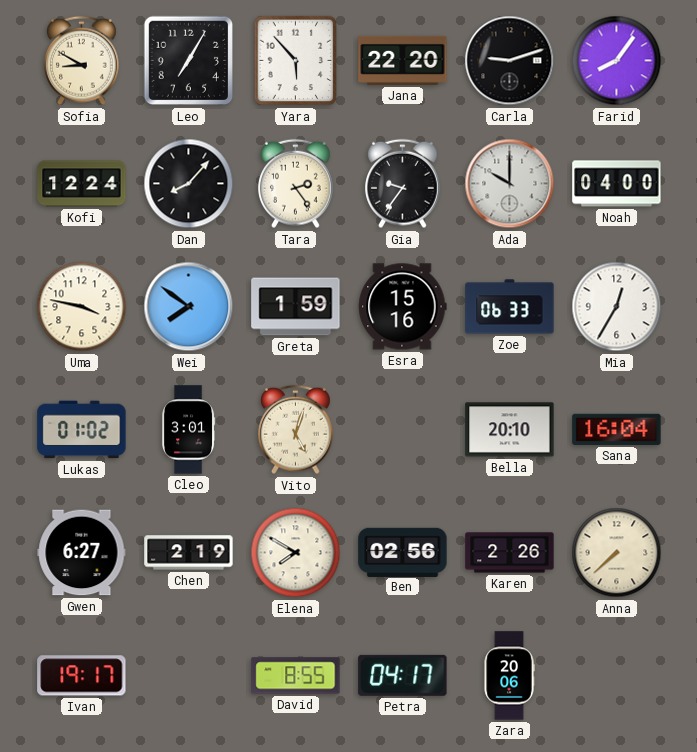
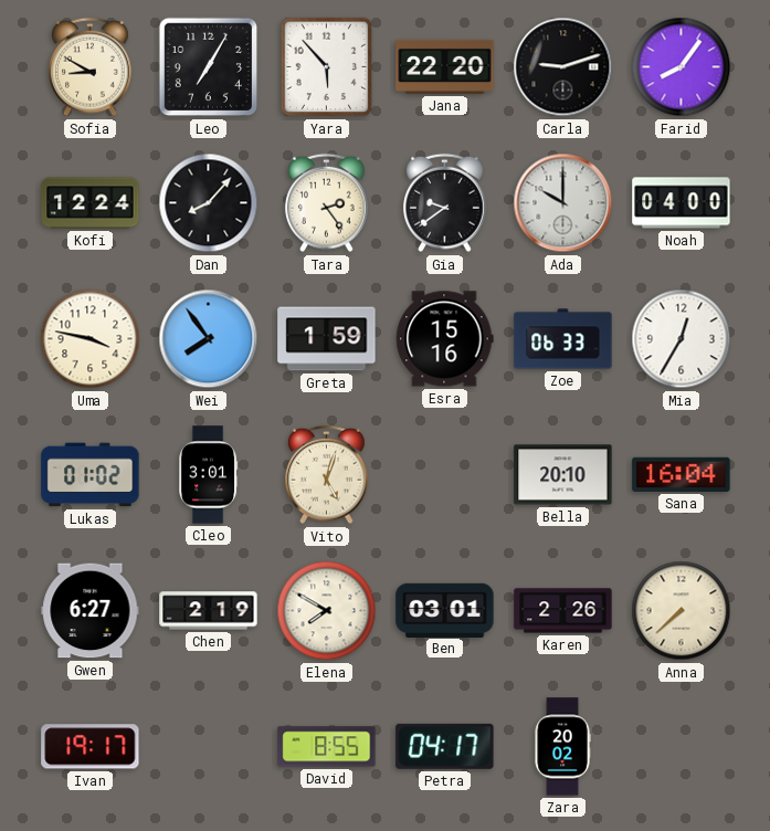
Gia: 9:36 -> 9:39 (445, 203)
Wei: 7:51 -> 7:54 (209, 339)
Ben: 02:56 -> 03:01 (445, 610)
Zara: 20:06 -> 20:02 (562, 747)
